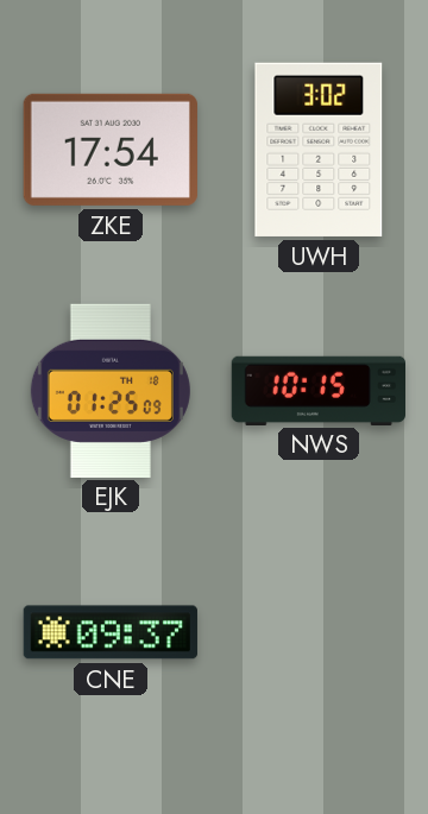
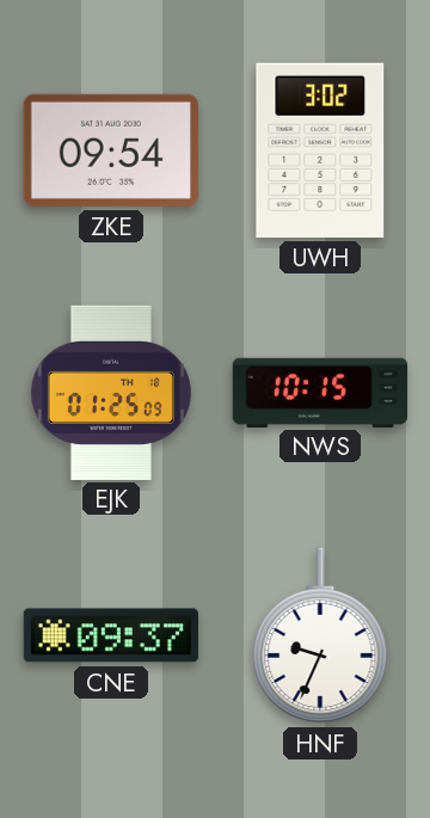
ZKE: 17:54 -> 09:54 (111, 150)
HNF: none -> 9:34 (320, 635)
